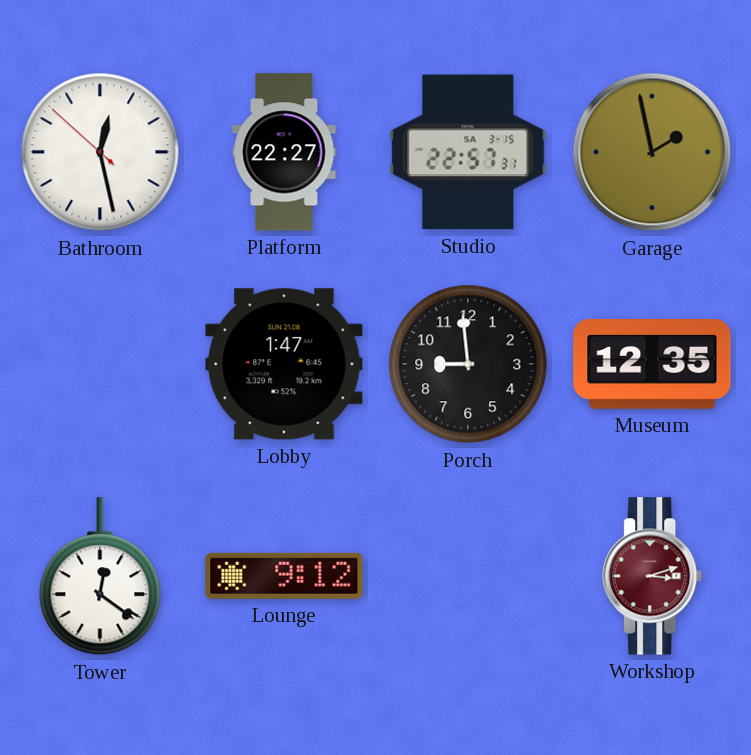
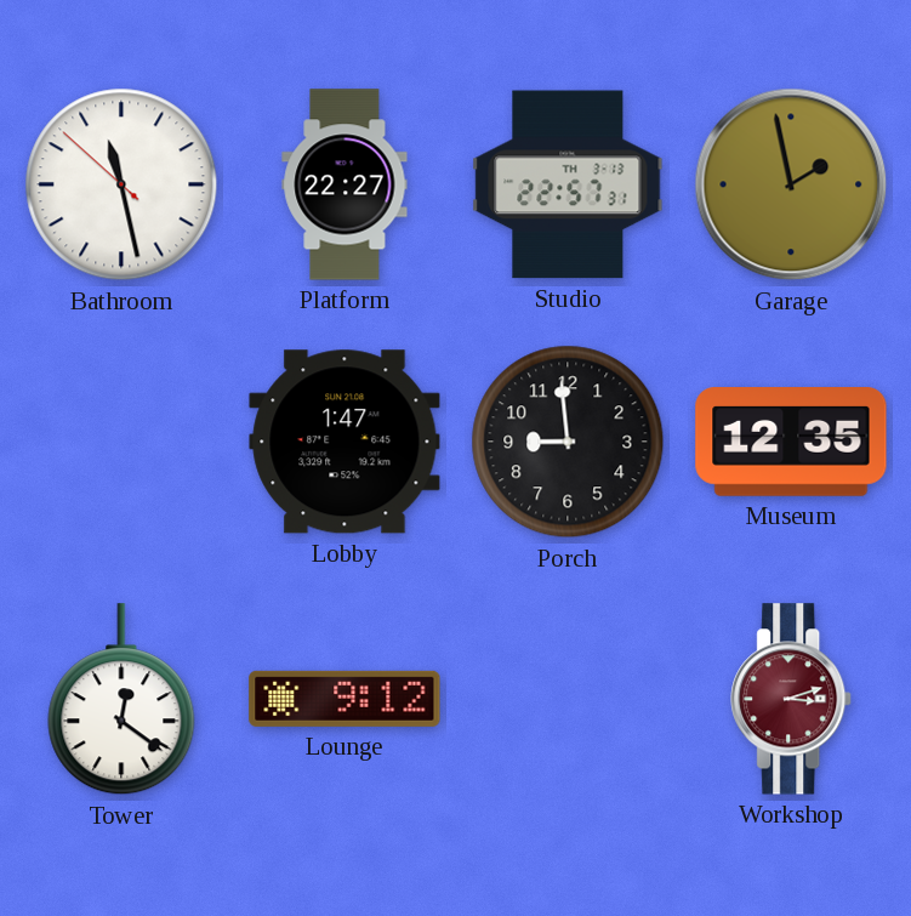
Bathroom: 12:27 -> 11:27 (121, 184)
Studio date: SA 3-15 -> TH 3-13 (568, 184)
